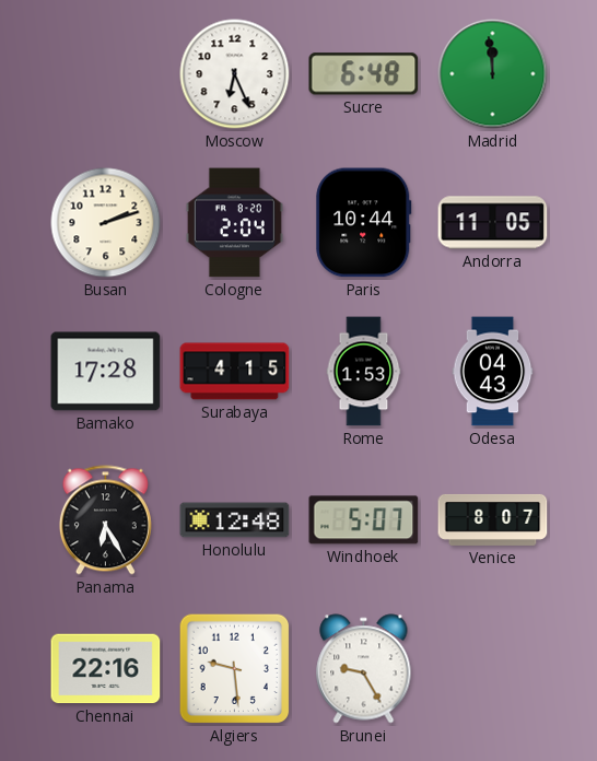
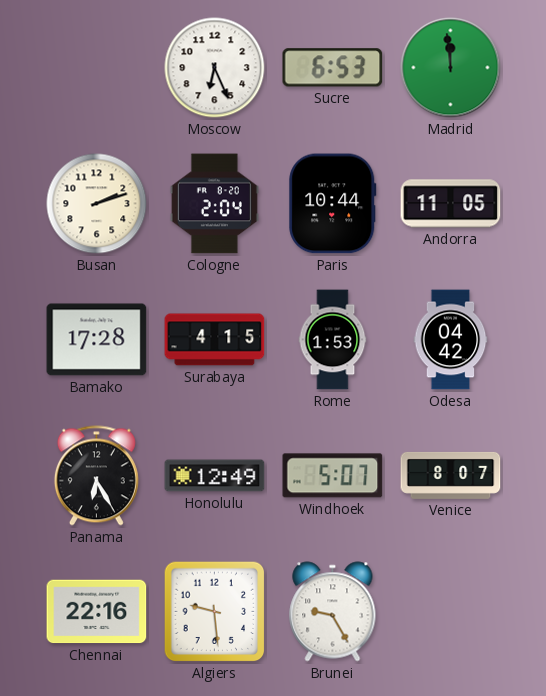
Sucre: 6:48 -> 6:53 (333, 68)
Odesa: 04:43 -> 04:42 (451, 340)
Honolulu: 12:48 -> 12:49 (215, 476)
